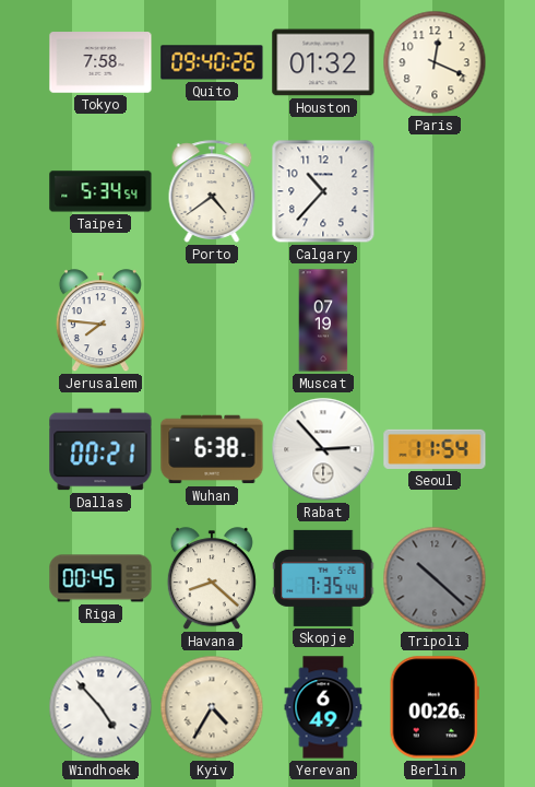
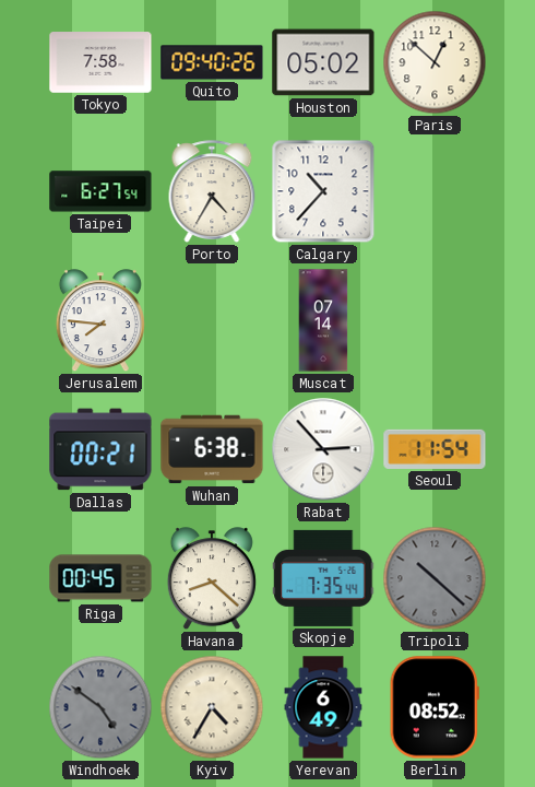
Houston: 01:32 -> 05:02 (323, 62)
Paris: 12:19 -> 12:52 (435, 62)
Taipei: 5:34 -> 6:27 (100, 191)
Porto: 4:39 -> 4:35 (212, 191)
Muscat: 07:19 -> 07:14 (323, 320)
Windhoek: 4:53 -> 4:51 (100, 707)
Windhoek dial: white -> grey (100, 707)
Berlin: 00:26 -> 08:52 (435, 707)
